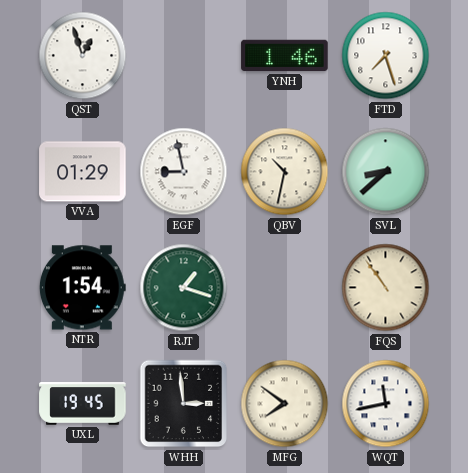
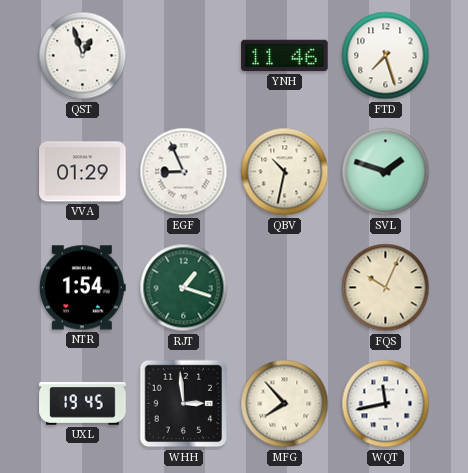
YNH: 1:46 -> 11:46 (285, 56)
EGF: 8:58 -> 8:56 (184, 172)
SVL: 8:38 -> 1:48 (386, 172)
FQS: 10:54 -> 10:04 (386, 288)
MFG: 7:51 -> 7:53 (285, 404)
